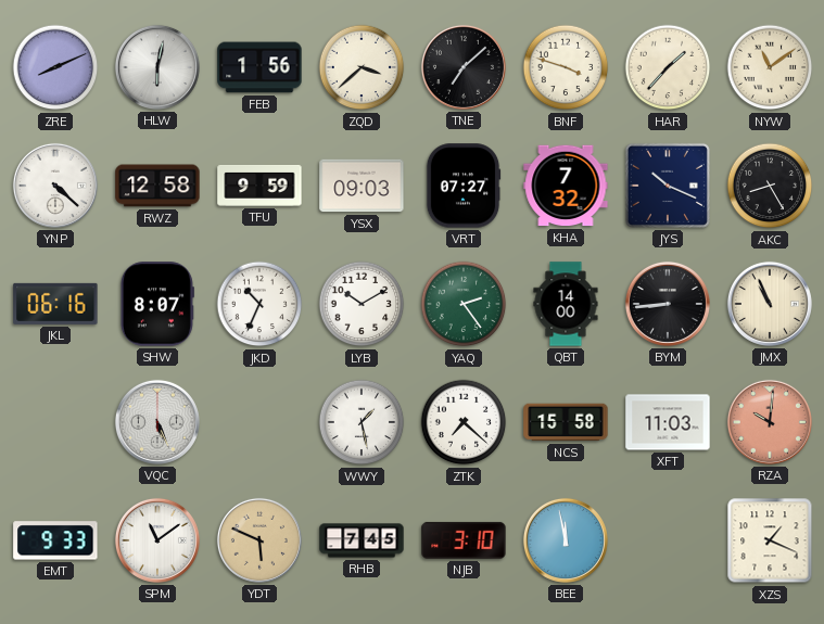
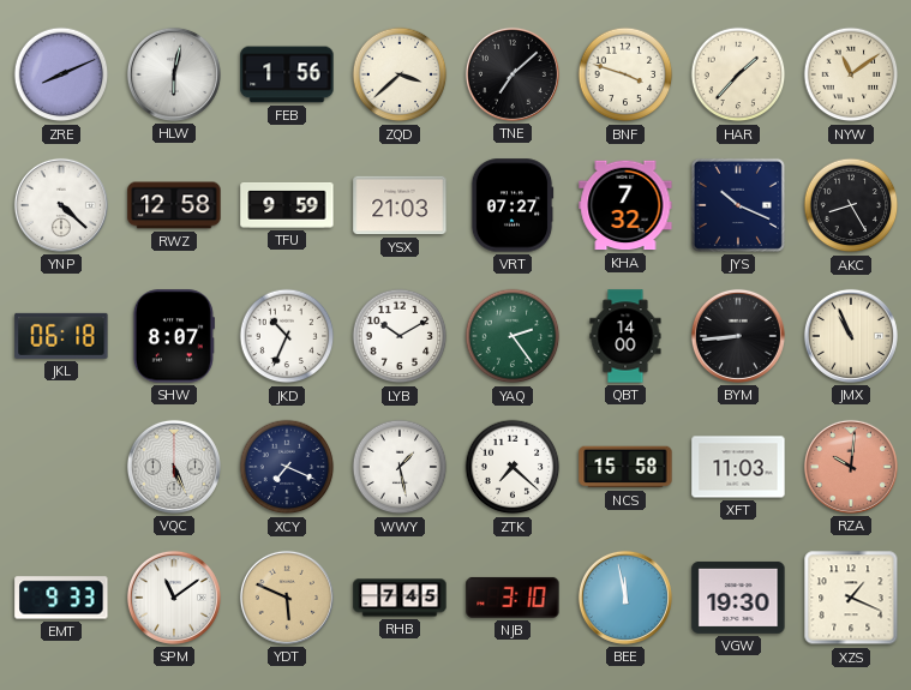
YSX: 09:03 -> 21:03 (400, 205)
JKL: 06:16 -> 06:18 (61, 336)
XCY: none -> 7:19 (287, 467)
VGW: none -> 19:30 (738, 598)
